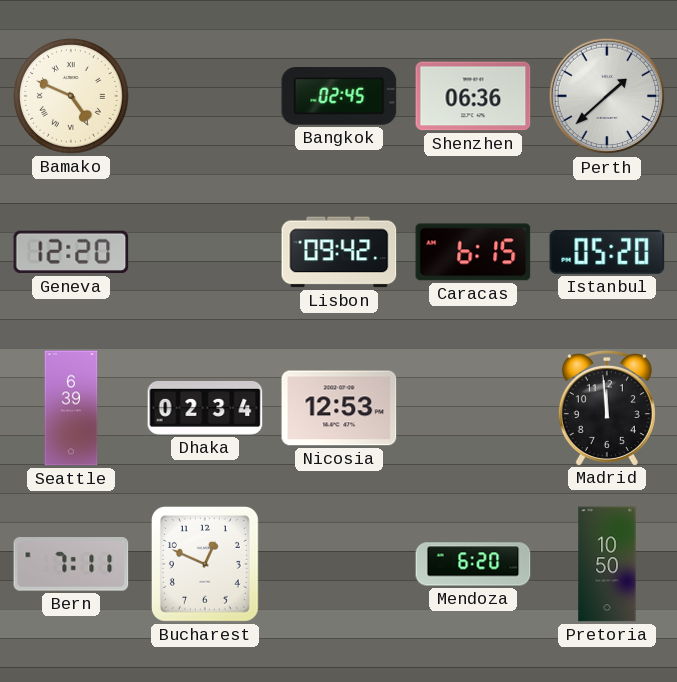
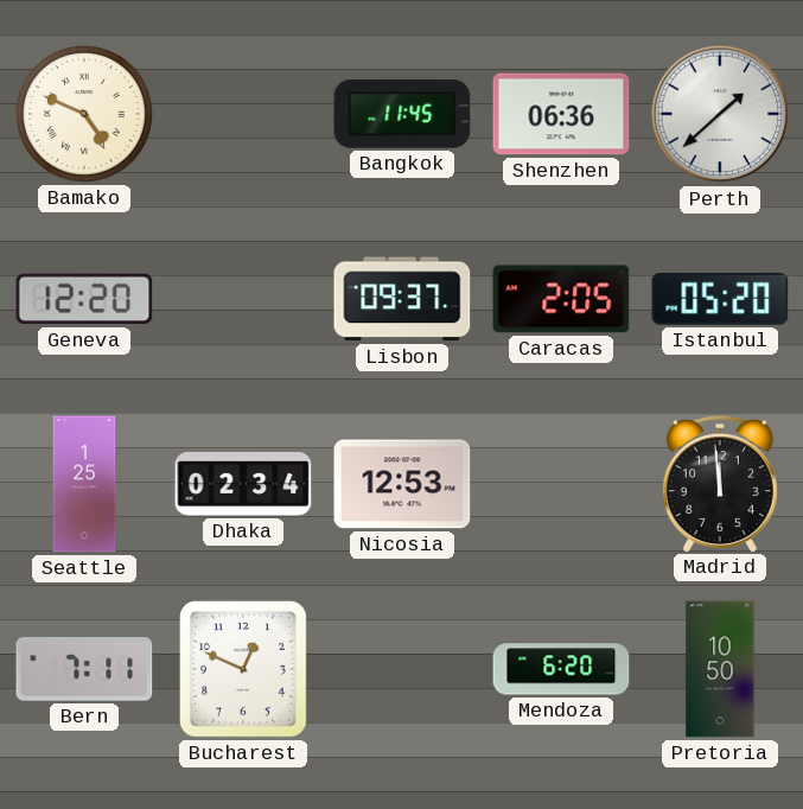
Bangkok: 02:45 -> 11:45 (402, 114)
Lisbon: 09:42 -> 09:37 (402, 299)
Caracas: 6:15 -> 2:05 (561, 299)
Seattle: 6:39 -> 1:25 (84, 484)
